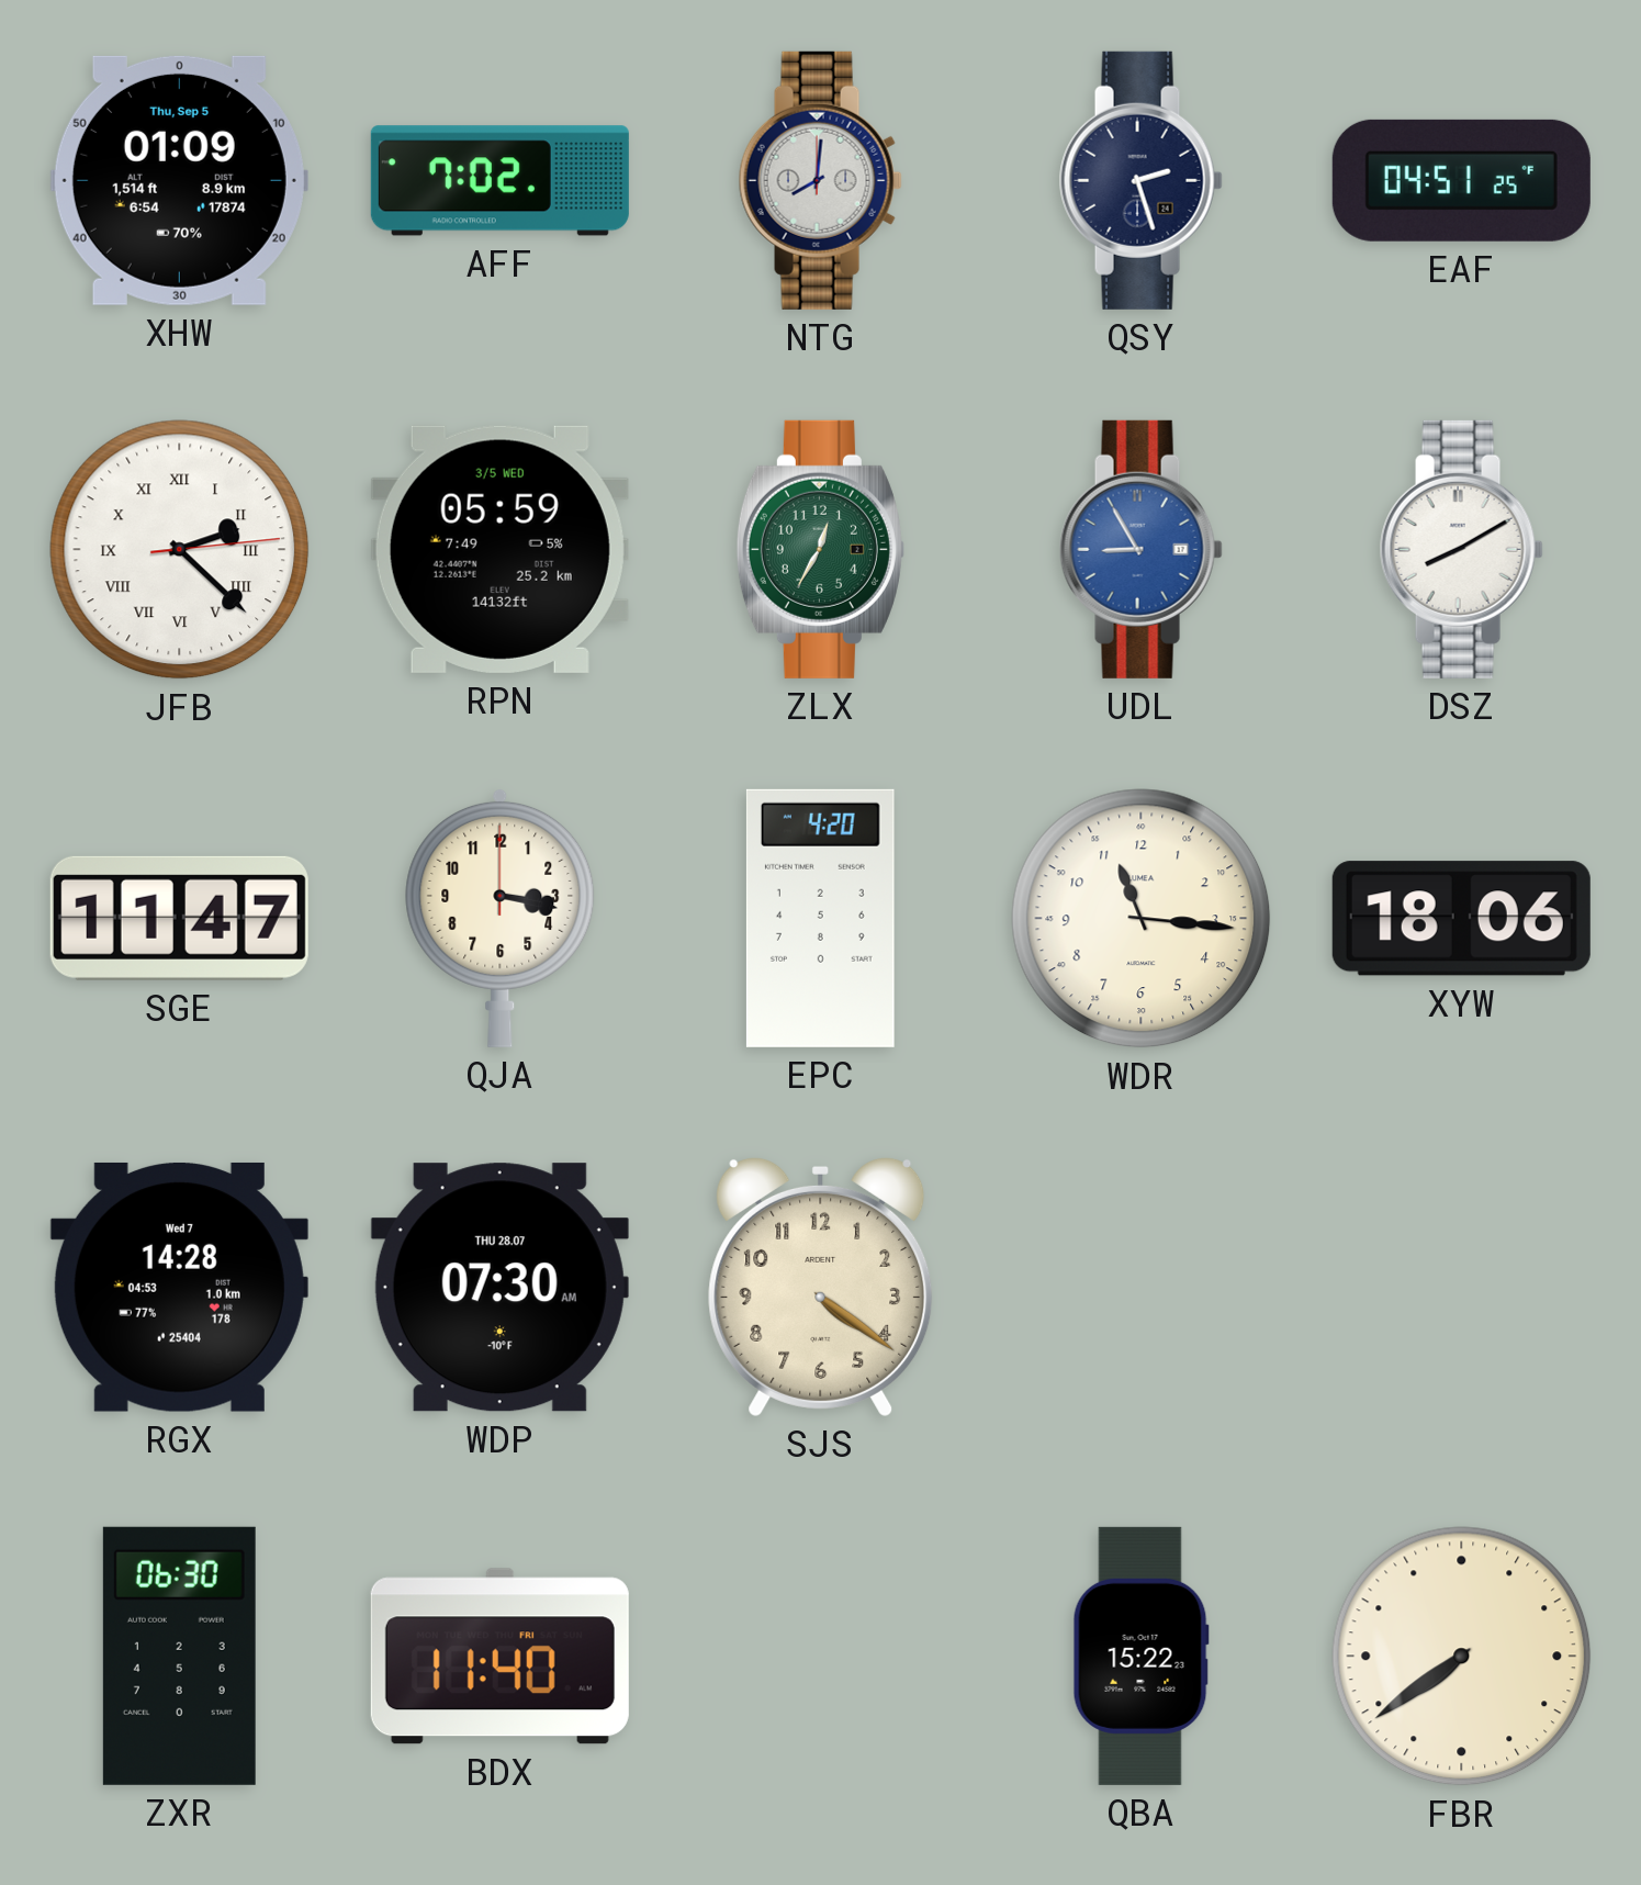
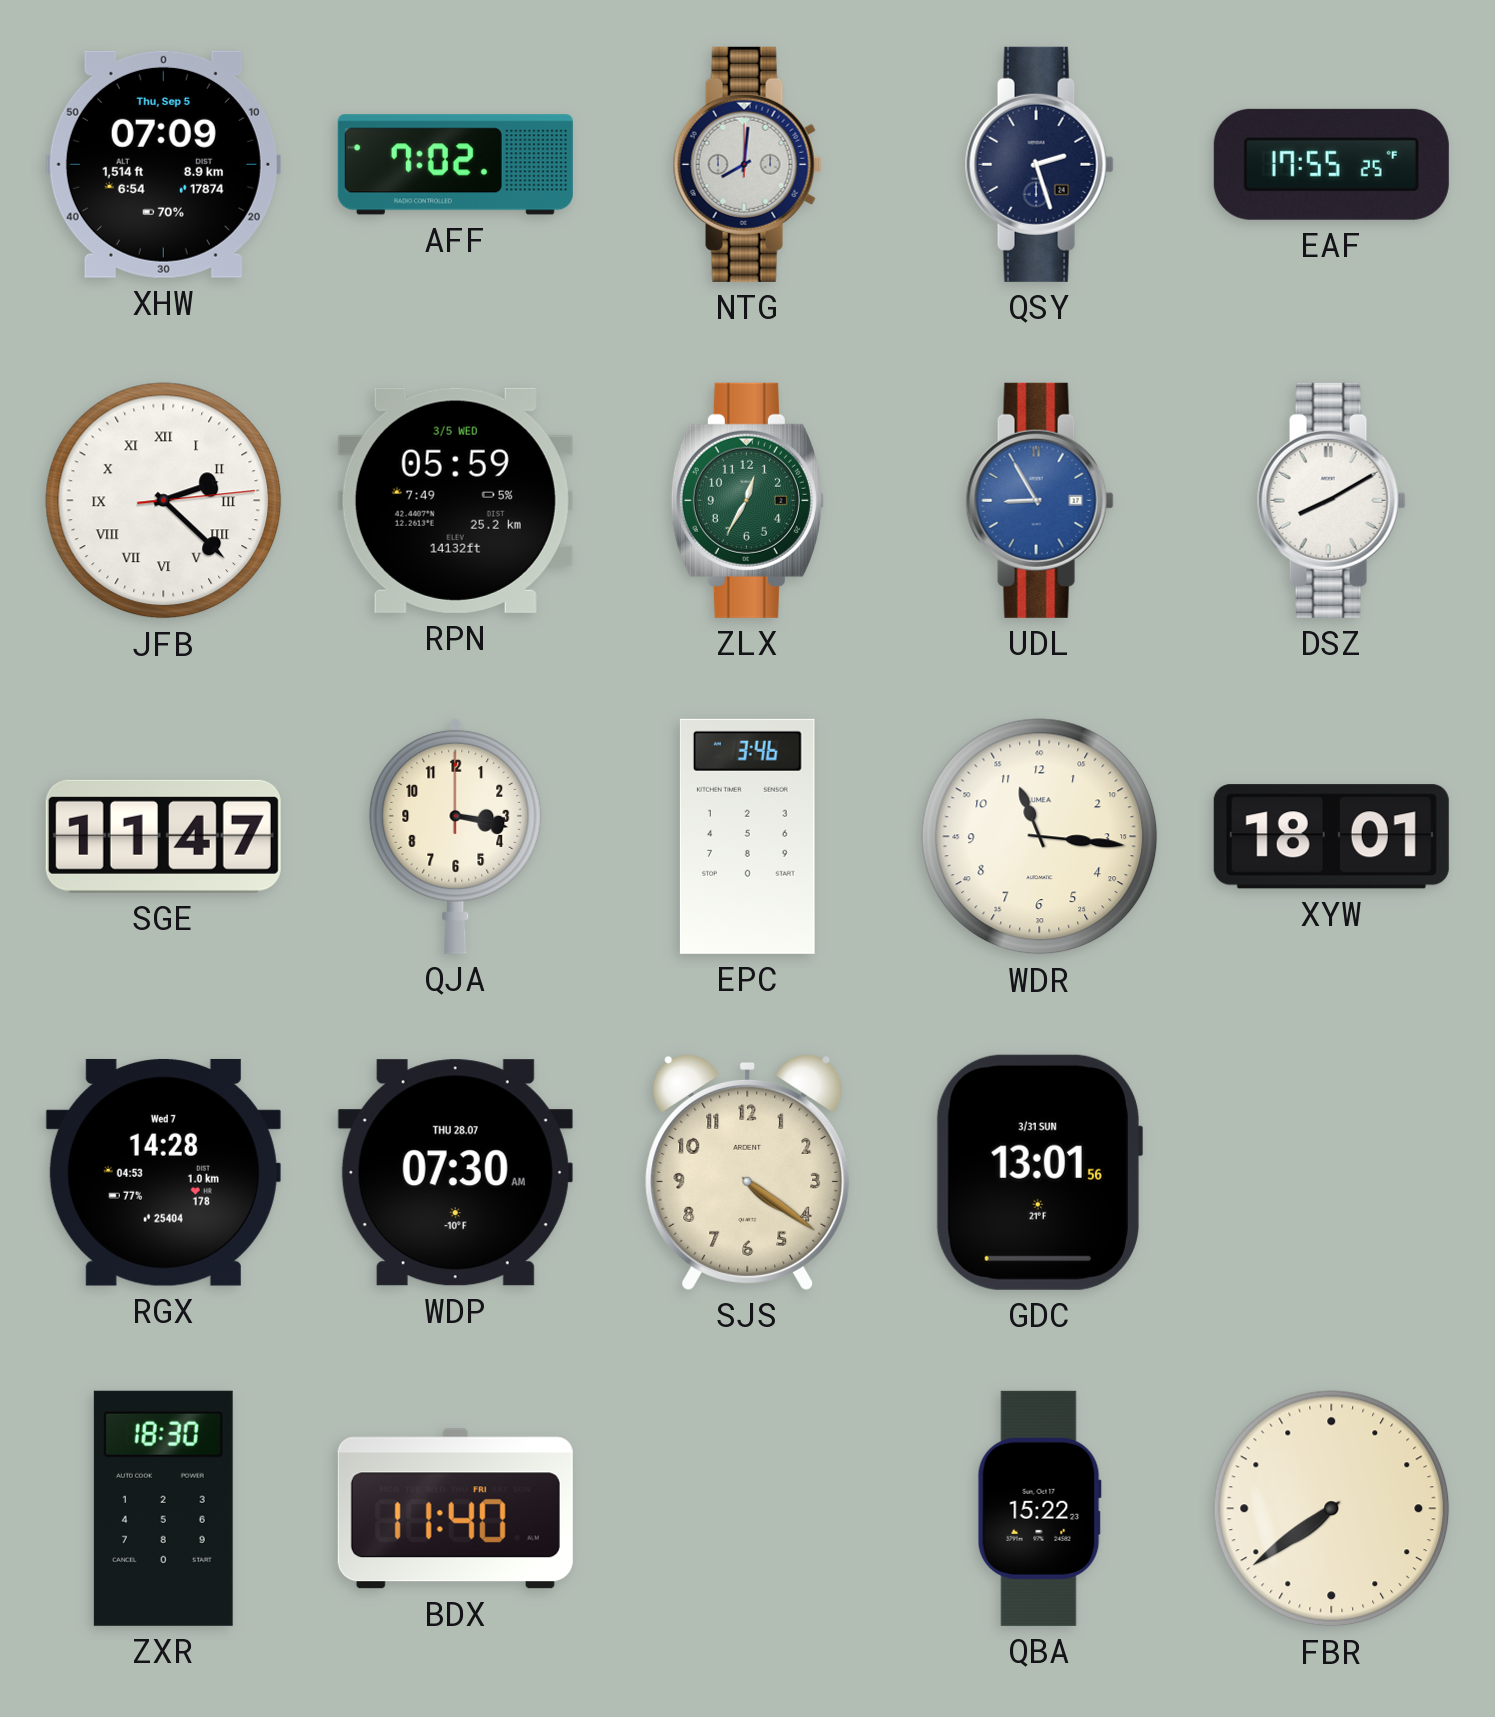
XHW: 01:09 -> 07:09 (163, 164)
EAF: 04:51 -> 17:55 (1331, 164)
EPC: 4:20 -> 3:46 (747, 836)
XYW: 18:06 -> 18:01 (1331, 837)
GDC: none -> 13:01 (1039, 1172)
ZXR: 06:30 -> 18:30 (163, 1508)
